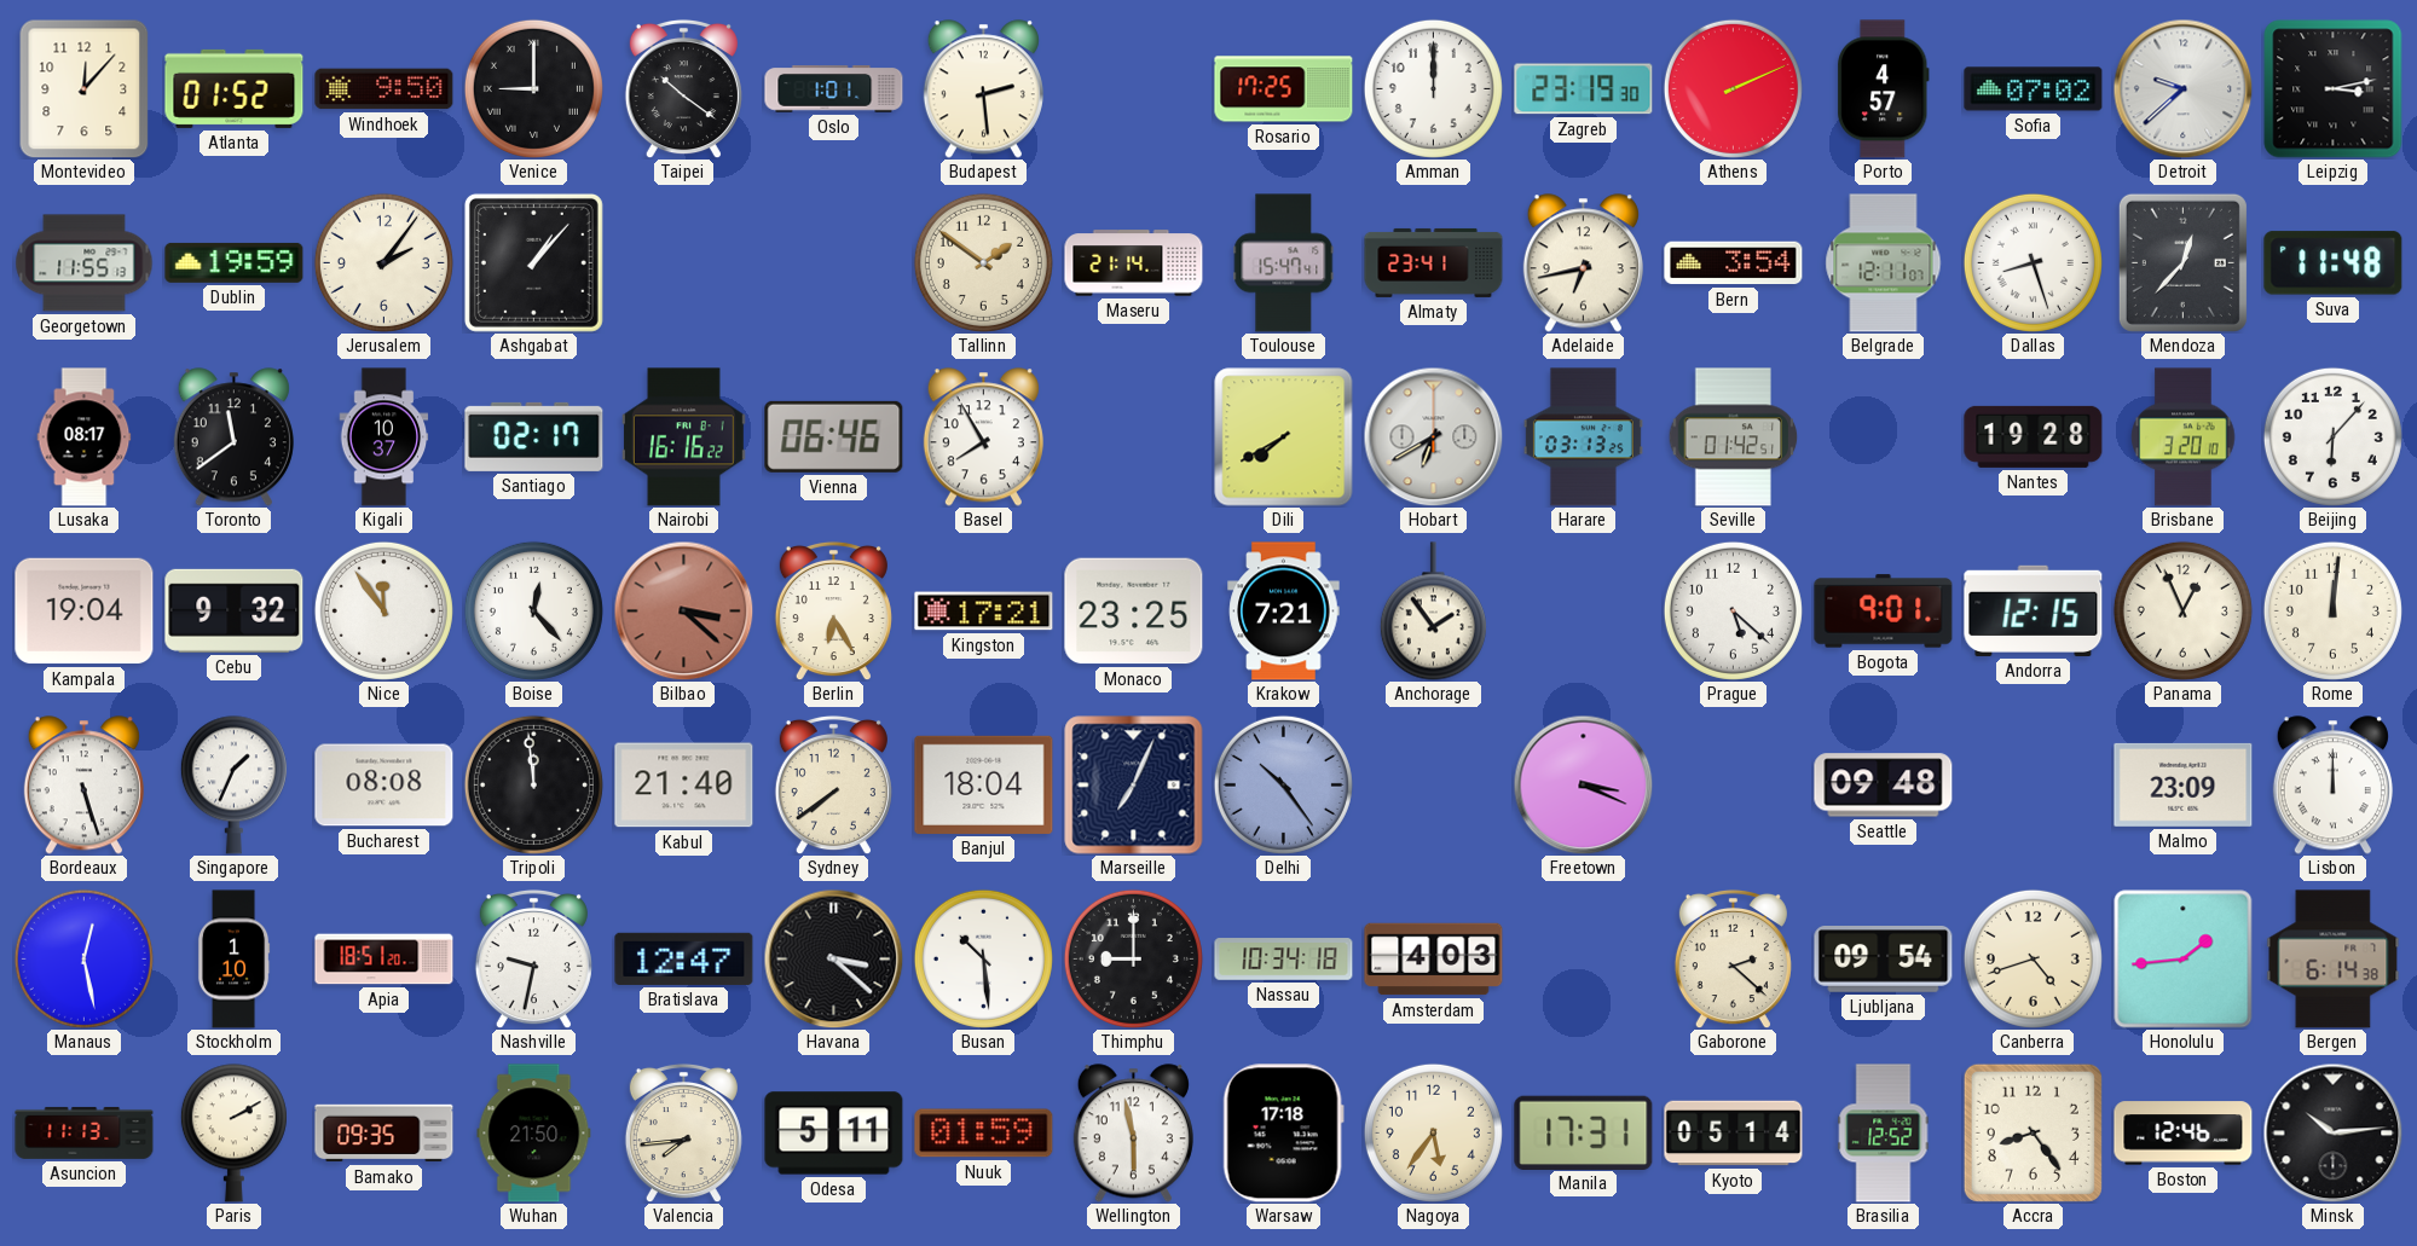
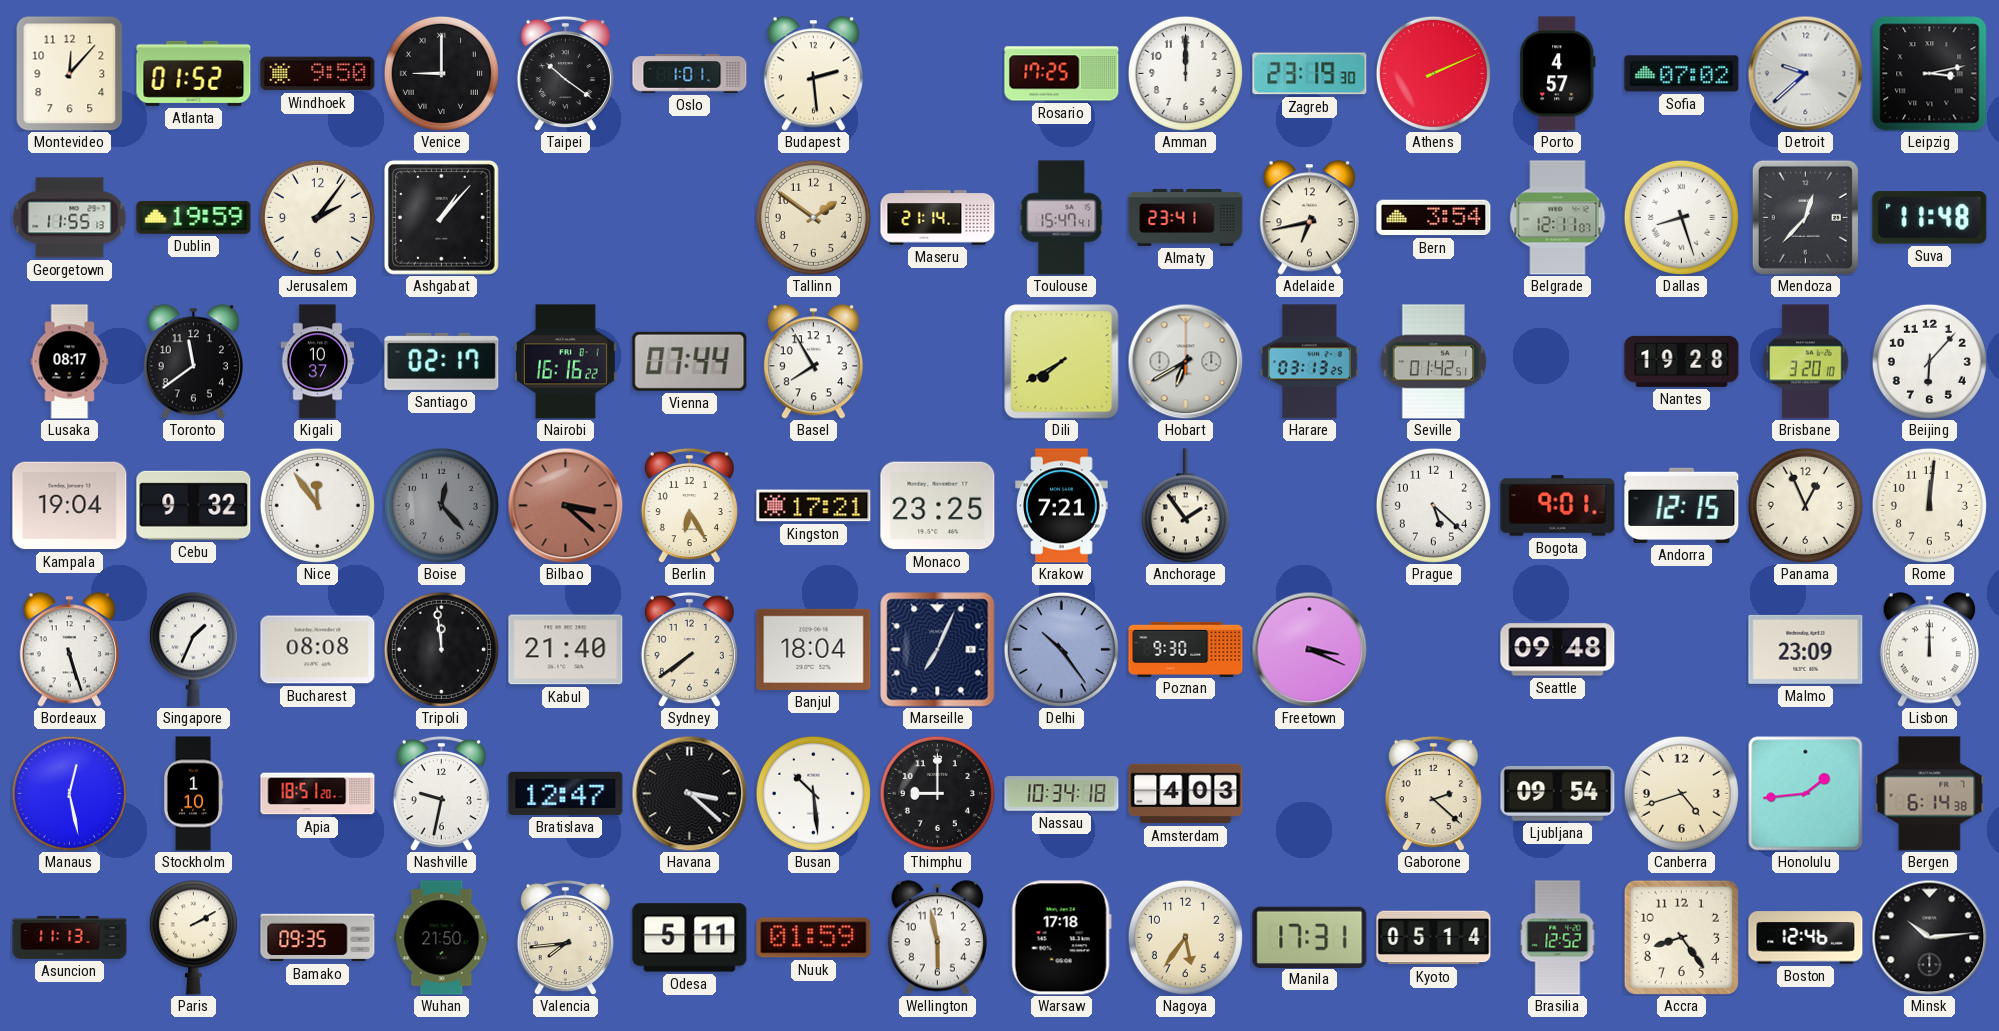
Vienna: 06:46 -> 07:44 (690, 361)
Boise dial: white -> grey (441, 505)
Poznan: none -> 9:30 (1186, 649)
